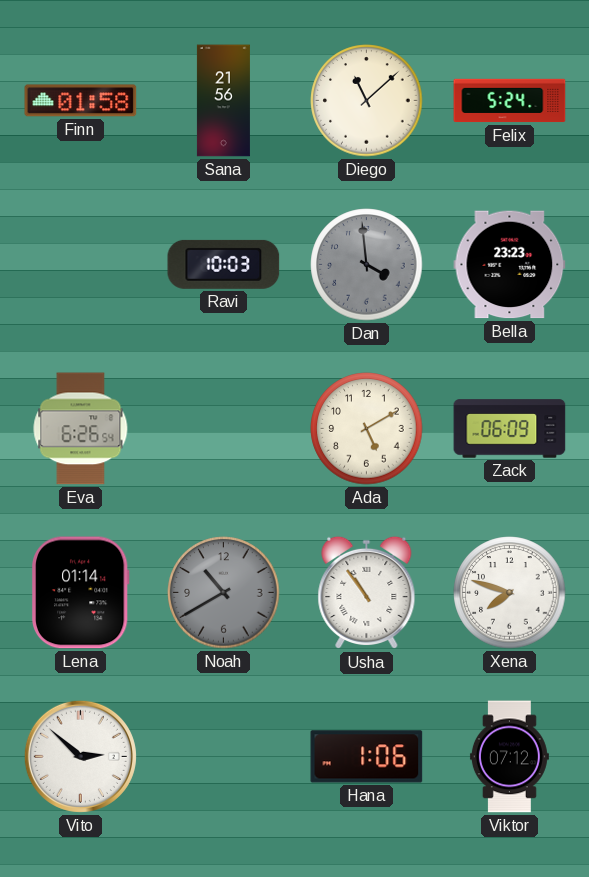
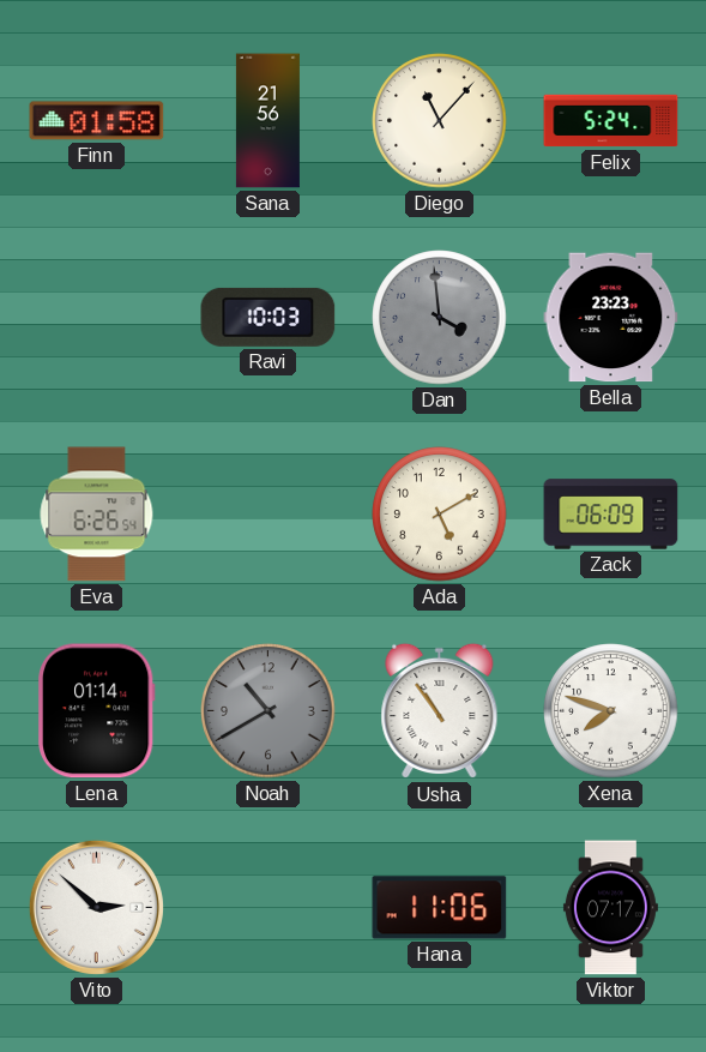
Diego: 11:08 -> 11:07 (440, 121)
Hana: 1:06 -> 11:06 (440, 908)
Viktor: 07:12 -> 07:17 (610, 908)
